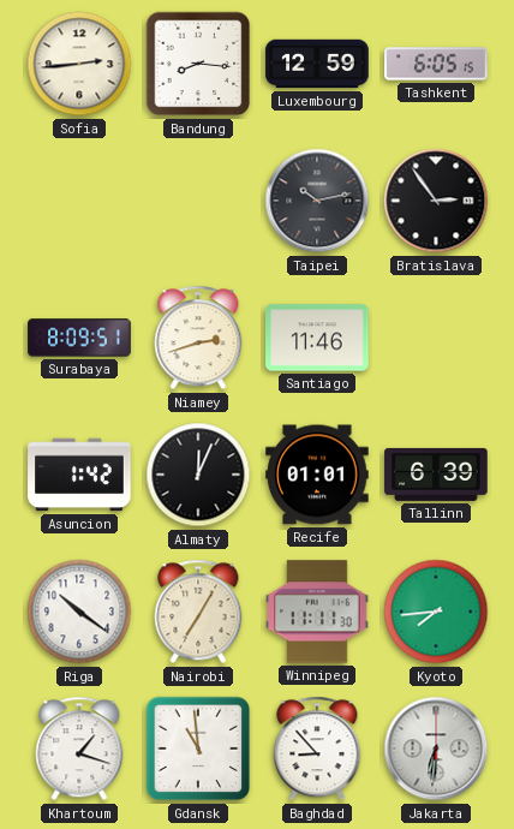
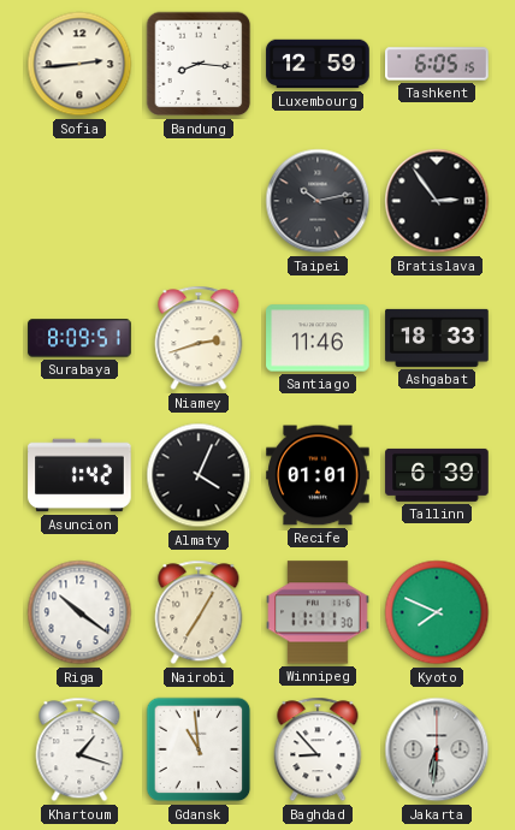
Ashgabat: none -> 18:33 (437, 338)
Almaty: 12:04 -> 4:04 (199, 475)
Kyoto: 7:44 -> 7:49 (437, 612)
